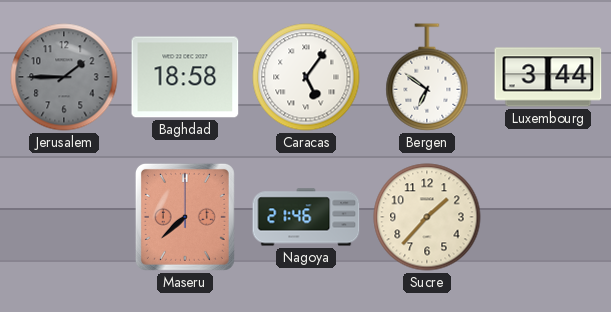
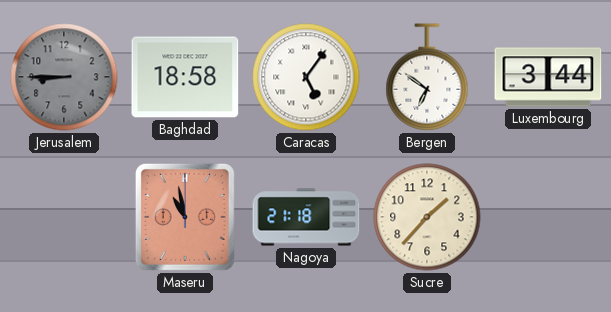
Jerusalem: 1:45 -> 8:45 (64, 77)
Maseru: 7:38 -> 10:58 (185, 217)
Nagoya: 21:46 -> 21:18 (306, 217)
